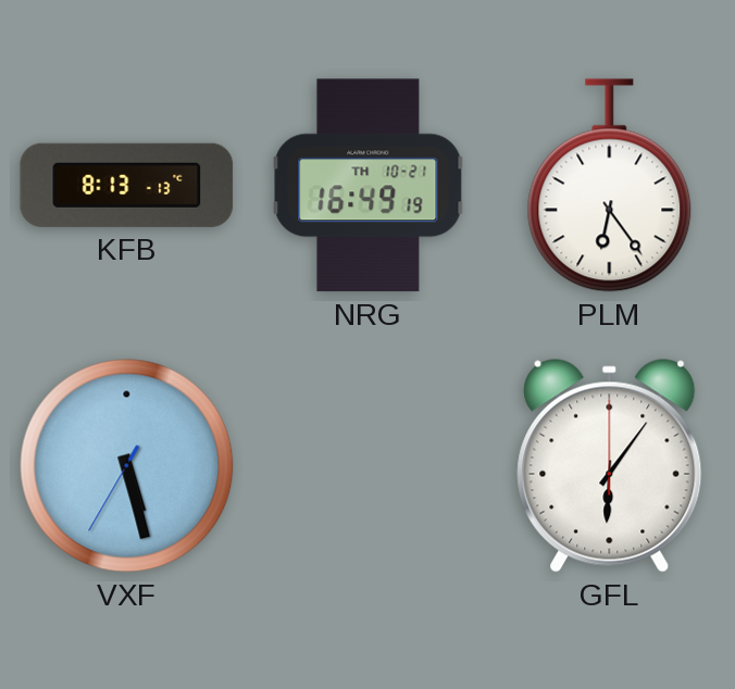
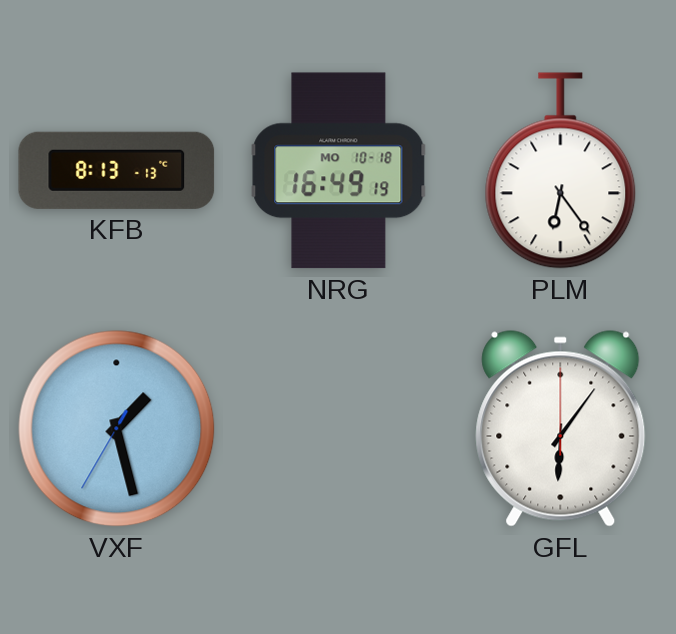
NRG date: TH 10-21 -> MO 10-18 (339, 171)
VXF: 5:27 -> 1:27 (117, 429)
